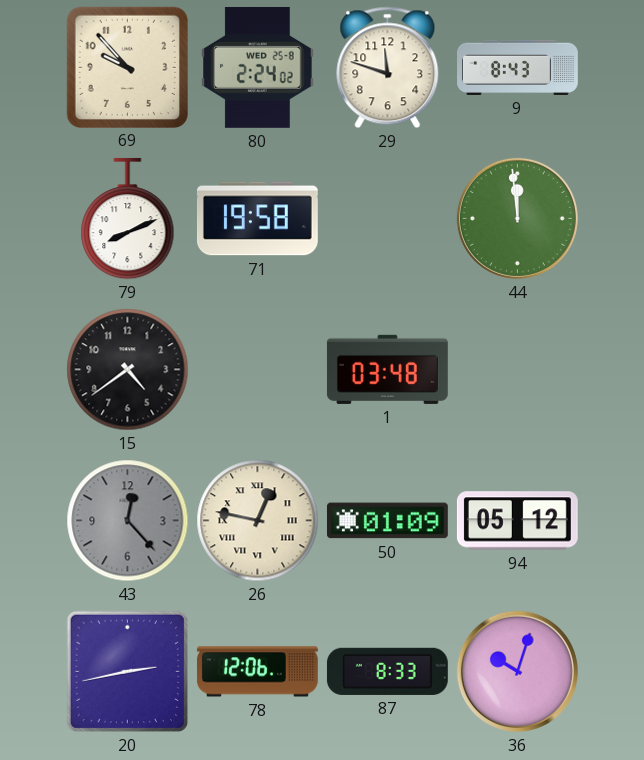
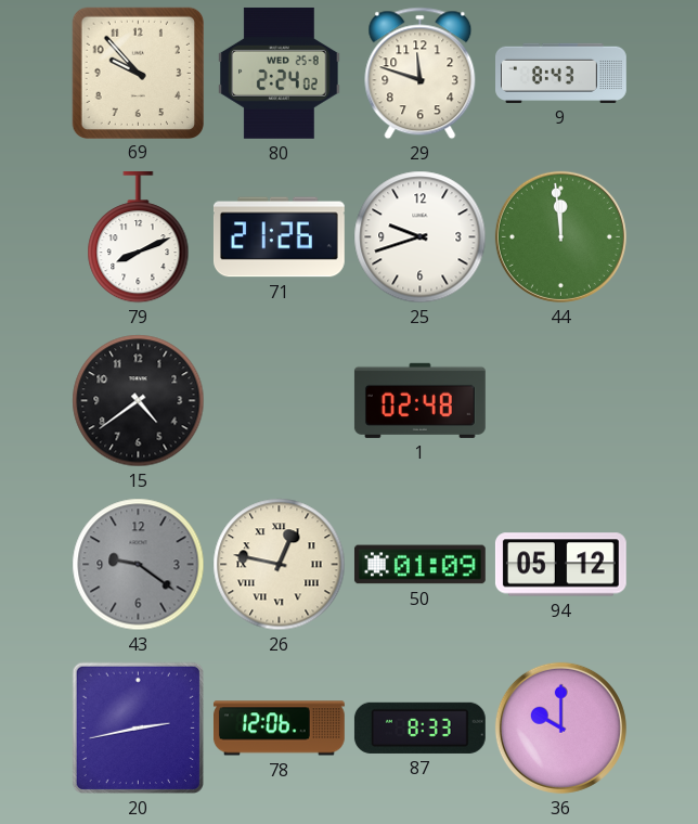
71: 19:58 -> 21:26 (279, 237)
25: none -> 9:42 (421, 237)
1: 03:48 -> 02:48 (419, 400)
43: 12:23 -> 9:21 (139, 565)
36: 10:03 -> 10:00 (560, 728)
